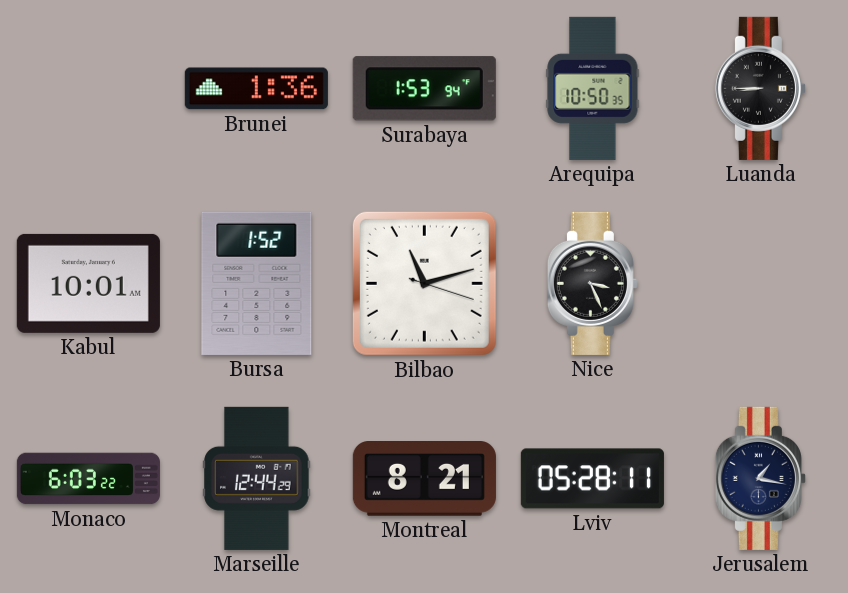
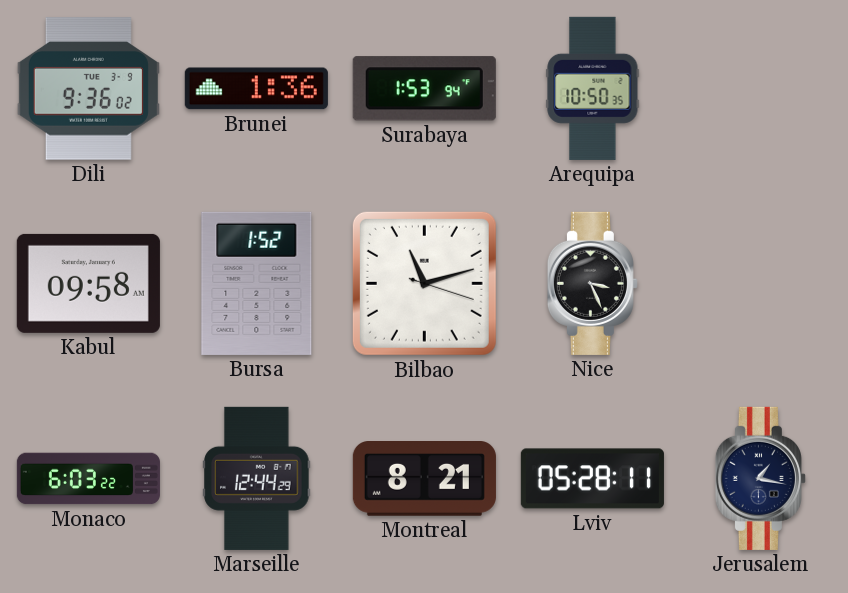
Dili: none -> 9:36 (88, 89)
Luanda: 8:45 -> none (760, 88)
Kabul: 10:01 -> 09:58 (88, 283)
